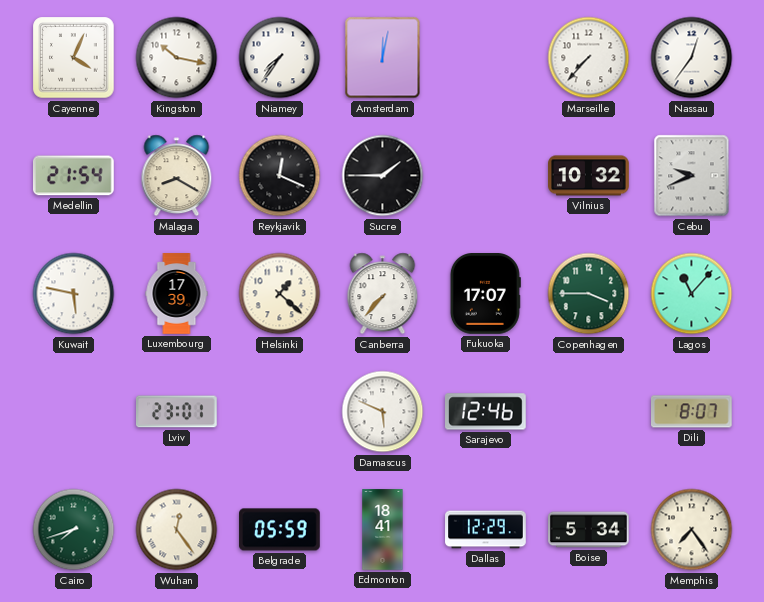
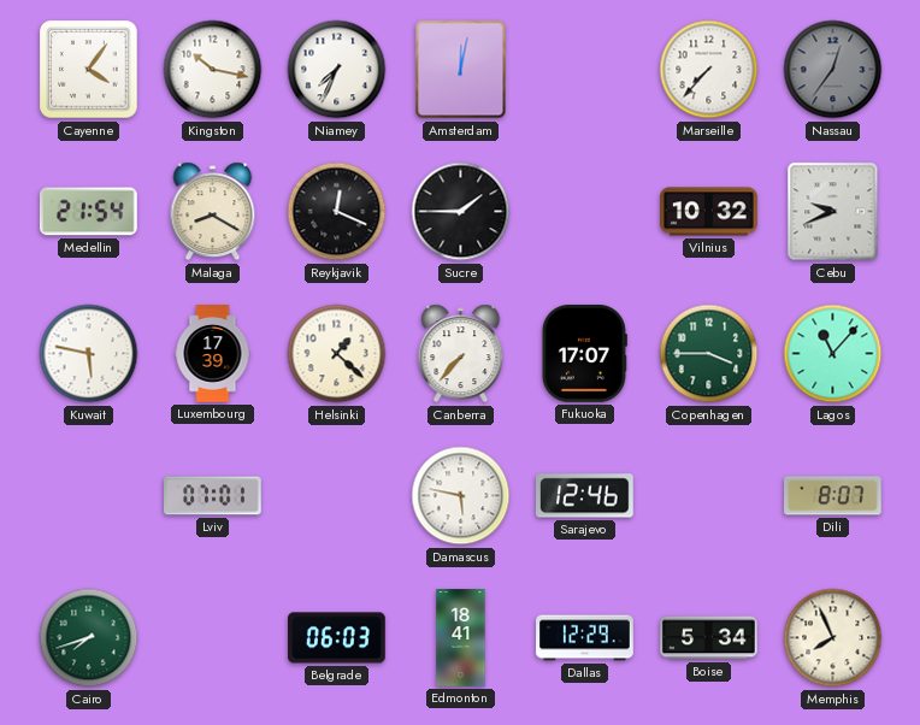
Cayenne: 4:04 -> 4:06 (89, 70)
Niamey: 7:36 -> 7:34 (337, 70)
Nassau dial: white -> grey (833, 70)
Lviv: 23:01 -> 07:01 (213, 496)
Damascus: 5:49 -> 5:47 (461, 496)
Wuhan: 12:24 -> none (177, 530)
Belgrade: 05:59 -> 06:03 (337, 638)
Memphis: 7:24 -> 7:56 (833, 638)
